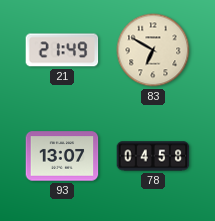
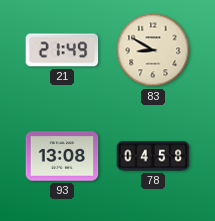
83: 6:50 -> 8:50 (153, 50)
93: 13:07 -> 13:08 (62, 156)
